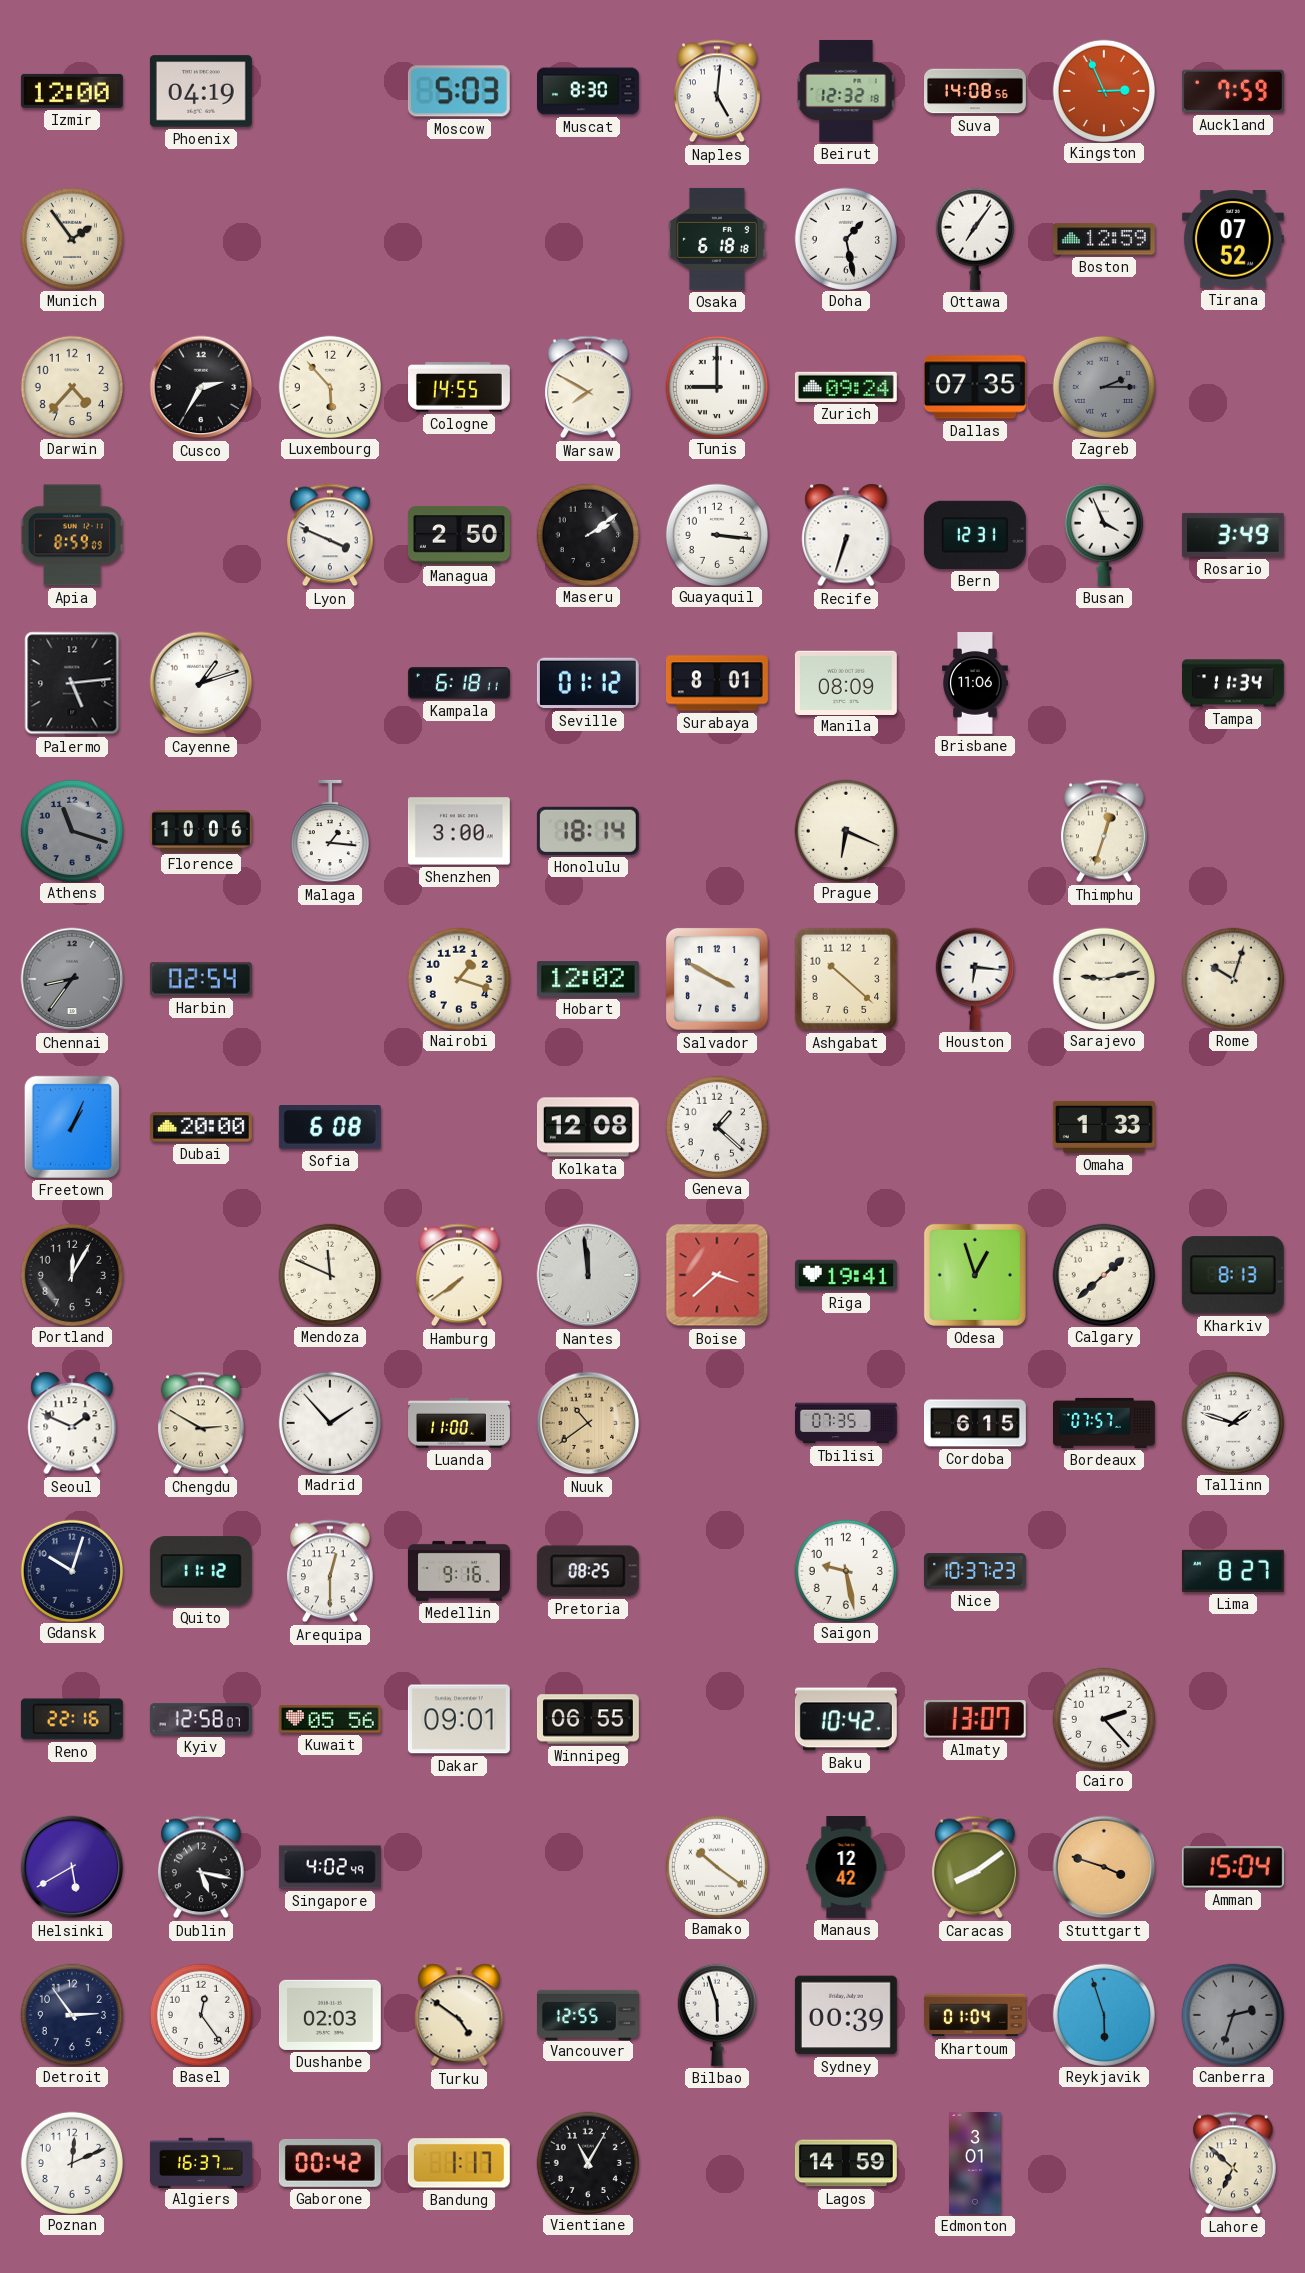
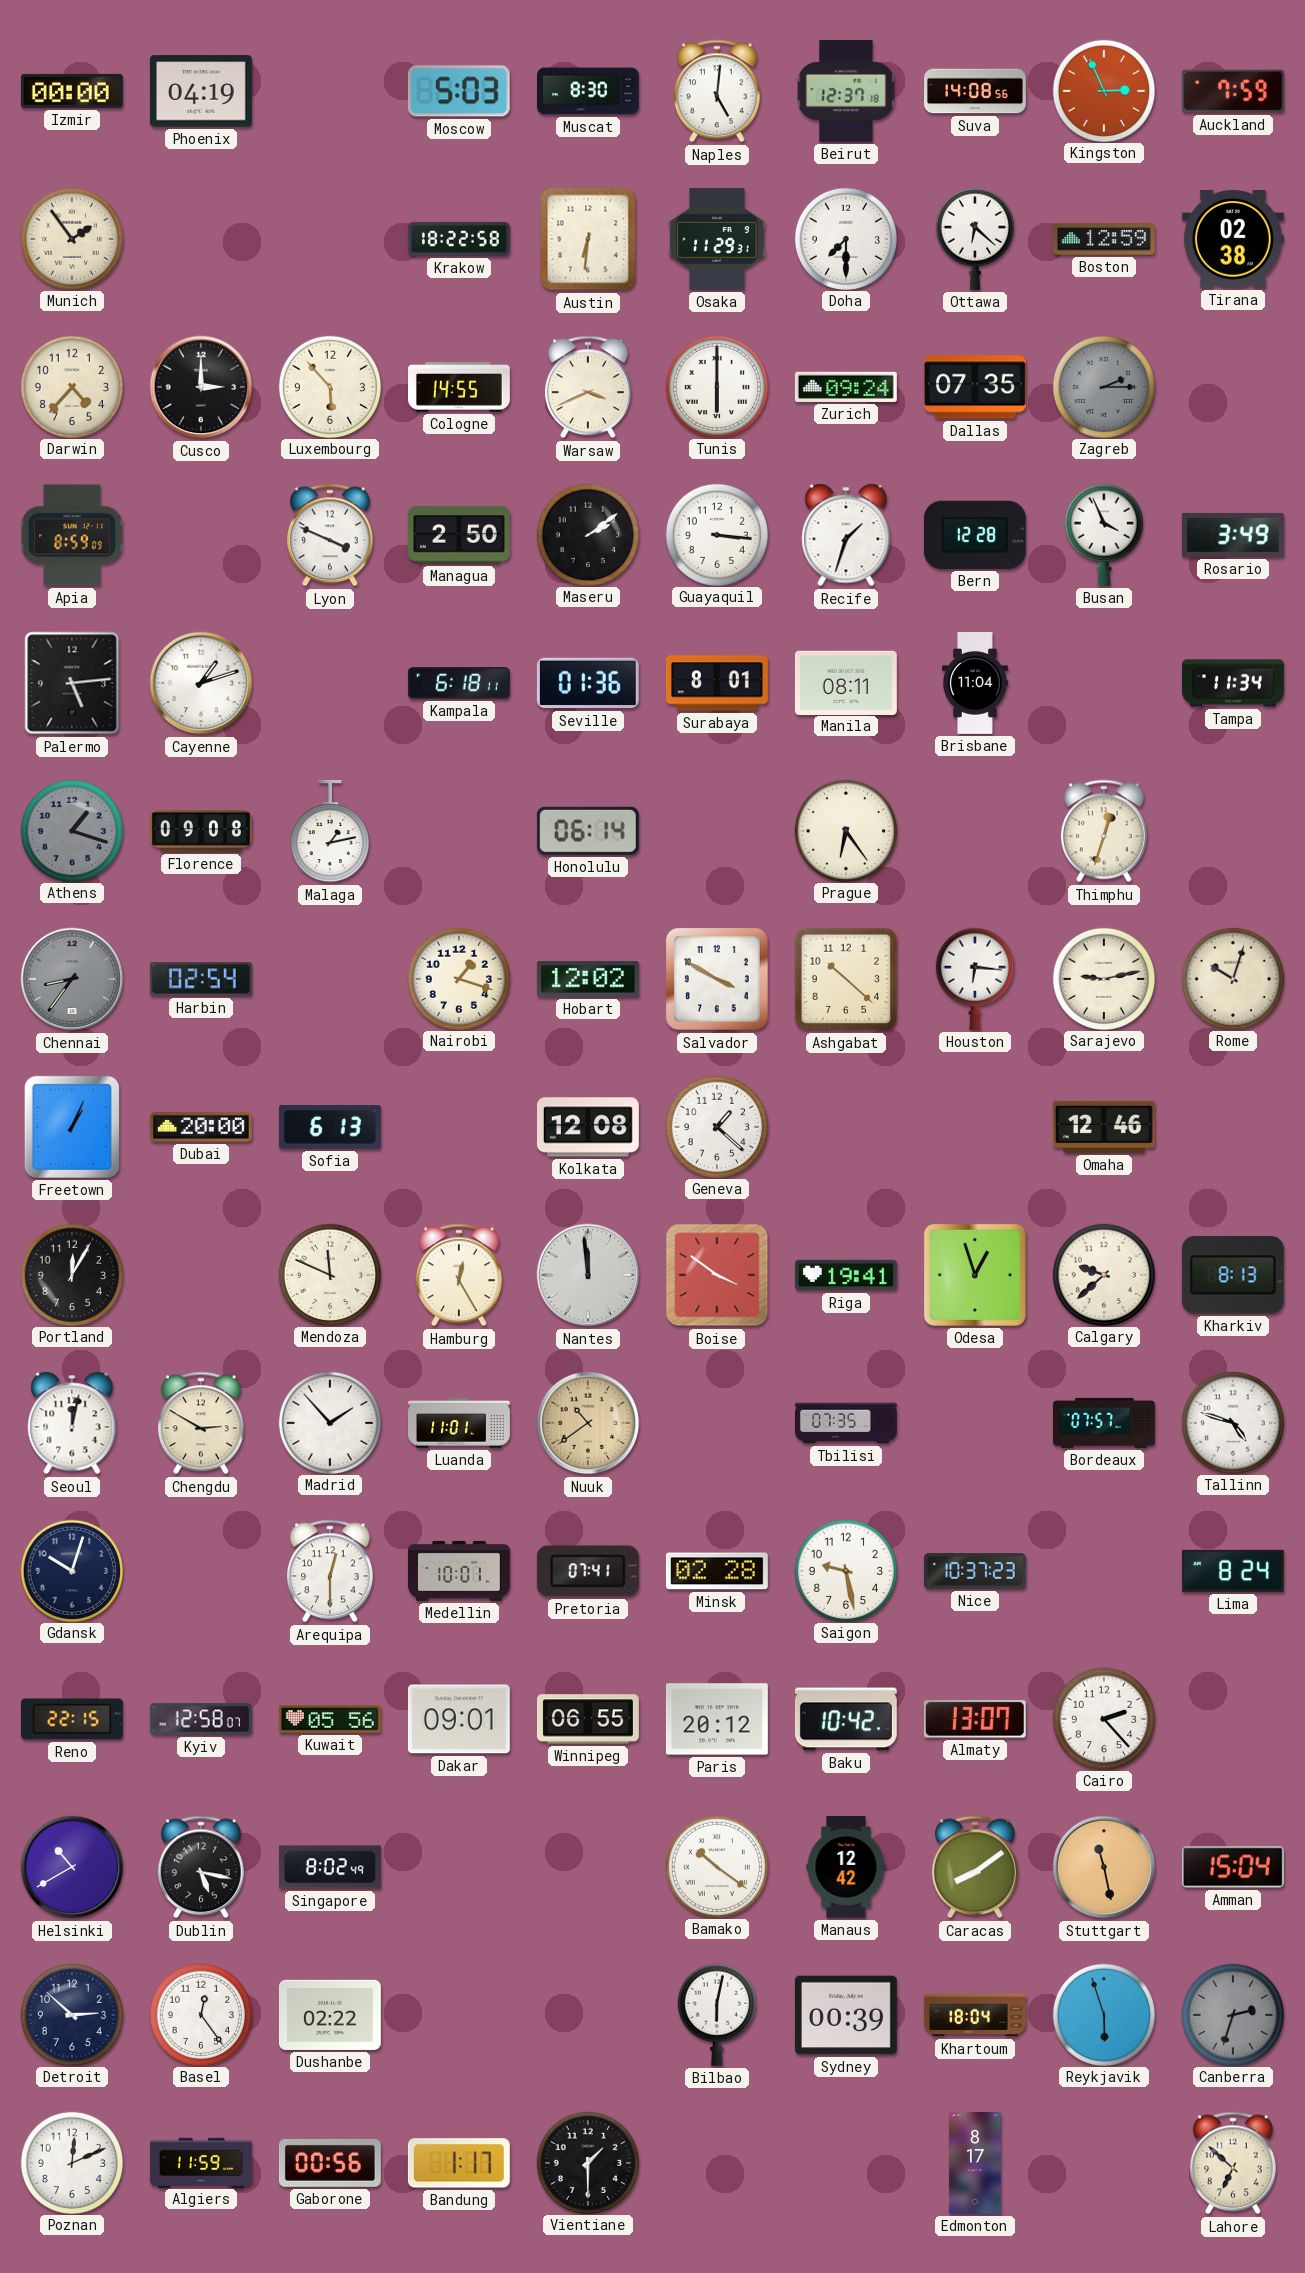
Izmir: 12:00 -> 00:00 (72, 91)
Beirut: 12:32 -> 12:37 (846, 91)
Krakow: none -> 18:22 (459, 239)
Austin: none -> 6:31 (588, 239)
Osaka: 6:18 -> 11:29 (717, 239)
Doha: 1:28 -> 7:30 (845, 238)
Ottawa: 7:06 -> 6:22 (975, 239)
Tirana: 07:52 -> 02:38 (1233, 239)
Cusco: 2:35 -> 3:00 (201, 387)
Warsaw: 7:50 -> 3:41 (588, 387)
Tunis: 9:00 -> 6:00 (716, 386)
Recife: 6:33 -> 1:33 (846, 535)
Bern: 12:31 -> 12:28 (975, 535)
Seville: 01:12 -> 01:36 (588, 683)
Manila: 08:09 -> 08:11 (846, 682)
Brisbane: 11:06 -> 11:04 (976, 684)
Athens: 11:18 -> 1:18 (71, 830)
Florence: 10:06 -> 09:08 (201, 832)
Malaga: 1:16 -> 1:13 (330, 831)
Shenzhen: 3:00 -> none (459, 831)
Honolulu: 18:14 -> 06:14 (588, 831)
Prague: 6:19 -> 6:24 (845, 830)
Sofia: 6:08 -> 6:13 (330, 1128)
Omaha: 1:33 -> 12:46 (1104, 1127)
Hamburg: 7:39 -> 12:25 (459, 1275)
Boise: 3:38 -> 3:51 (717, 1275)
Calgary: 1:38 -> 9:38 (1103, 1274)
Seoul: 1:49 -> 12:02 (72, 1423)
Luanda: 11:00 -> 11:01 (460, 1423)
Cordoba: 6:15 -> none (975, 1423)
Tallinn: 1:48 -> 4:48 (1232, 1422)
Quito: 11:12 -> none (201, 1571)
Medellin: 9:16 -> 10:01 (459, 1571)
Pretoria: 08:25 -> 07:41 (588, 1571)
Minsk: none -> 02:28 (717, 1571)
Lima: 8:27 -> 8:24 (1233, 1571)
Reno: 22:16 -> 22:15 (72, 1719)
Paris: none -> 20:12 (717, 1719)
Helsinki: 5:40 -> 10:40 (72, 1867)
Singapore: 4:02 -> 8:02 (330, 1867)
Stuttgart: 3:48 -> 11:28 (1104, 1867)
Detroit: 2:54 -> 2:52 (71, 2014)
Dushanbe: 02:03 -> 02:22 (330, 2015)
Turku: 4:51 -> none (459, 2015)
Vancouver: 12:55 -> none (589, 2014)
Bilbao: 5:57 -> 6:02 (717, 2015)
Khartoum: 01:04 -> 18:04 (975, 2015)
Algiers: 16:37 -> 11:59 (201, 2162)
Gaborone: 00:42 -> 00:56 (330, 2163)
Vientiane: 11:05 -> 1:30 (587, 2162)
Lagos: 14:59 -> none (846, 2163)
Edmonton: 3:01 -> 8:17 (975, 2163)
